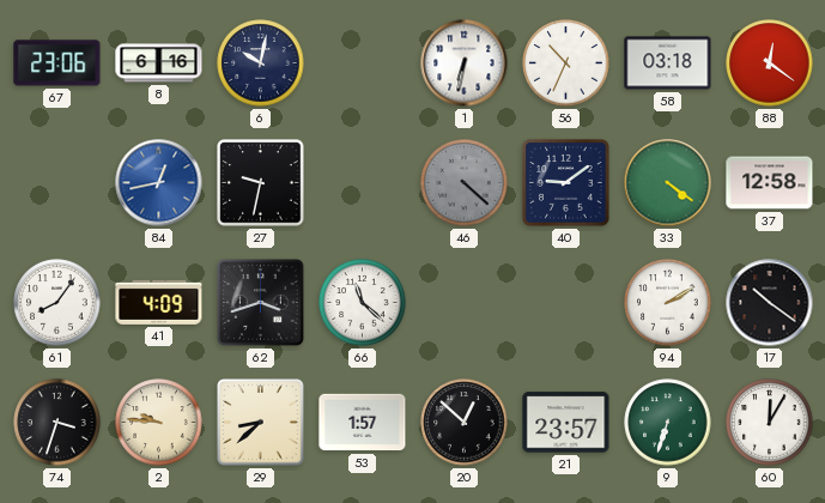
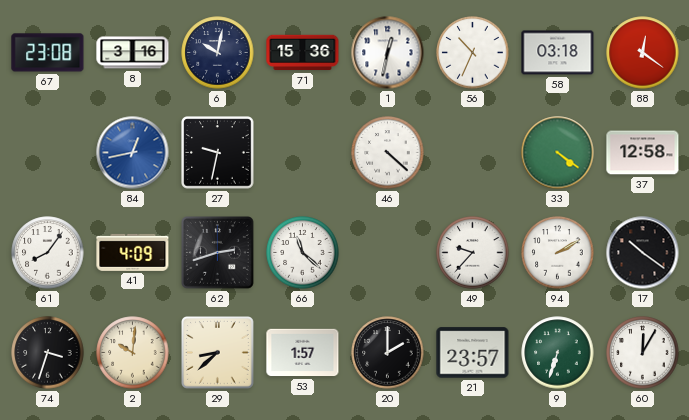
67: 23:06 -> 23:08 (48, 53)
8: 6:16 -> 3:16 (133, 53)
71: none -> 15:36 (303, 53)
1: 6:32 -> 12:32 (388, 53)
46 dial: grey -> white (388, 153)
40: 9:09 -> none (566, 183)
62: 3:42 -> 2:42 (218, 253)
49: none -> 9:37 (473, 253)
2: 9:46 -> 10:01 (133, 353)
20: 12:52 -> 2:00 (388, 353)
